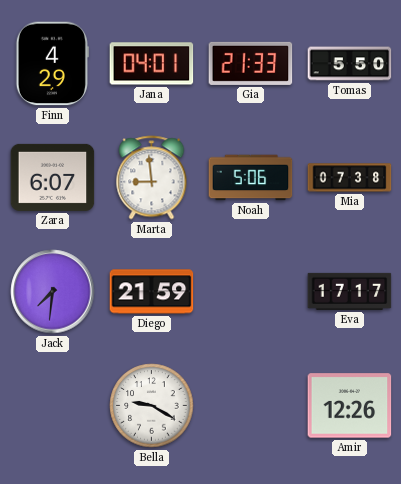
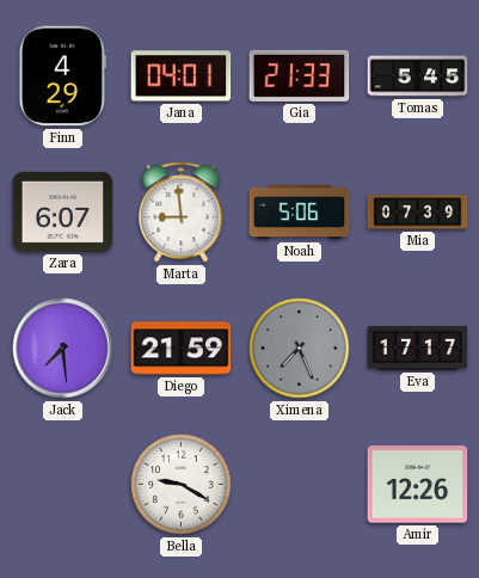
Tomas: 5:50 -> 5:45 (418, 76)
Mia: 07:38 -> 07:39 (418, 213)
Jack: 7:31 -> 7:29 (63, 349)
Ximena: none -> 7:26 (300, 349)
